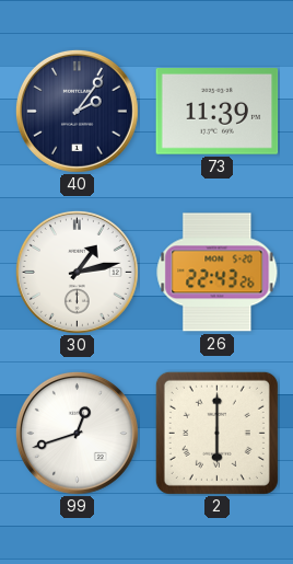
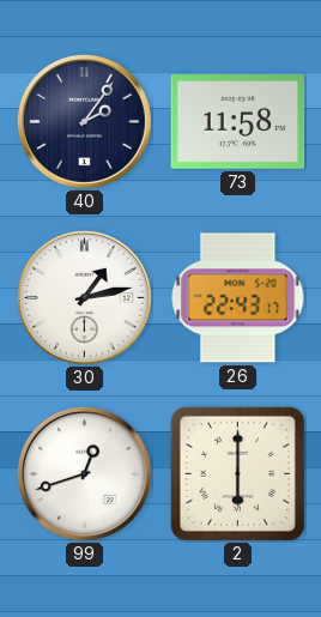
73: 11:39 -> 11:58 (238, 122)
26: 22:43:26 -> 22:43:17 (238, 298)
